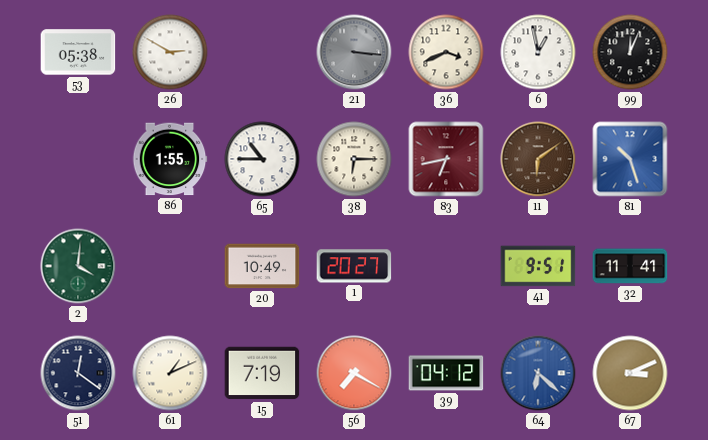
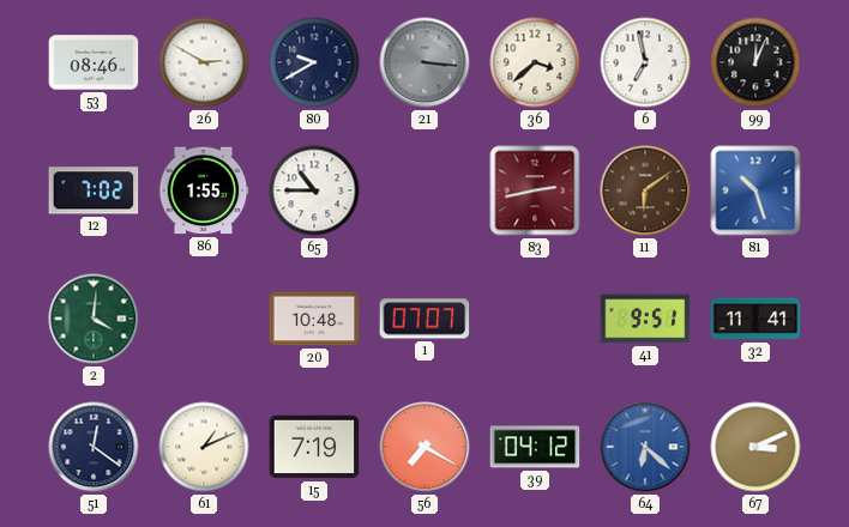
53: 05:38 -> 08:46 (94, 62)
80: none -> 9:40 (314, 62)
36: 3:41 -> 3:38 (535, 62)
6: 12:58 -> 6:58 (645, 62)
12: none -> 7:02 (94, 190)
38: 6:15 -> none (354, 159)
83: 6:43 -> 2:43 (535, 190)
20: 10:49 -> 10:48 (314, 319)
1: 20:27 -> 07:07 (424, 319)
